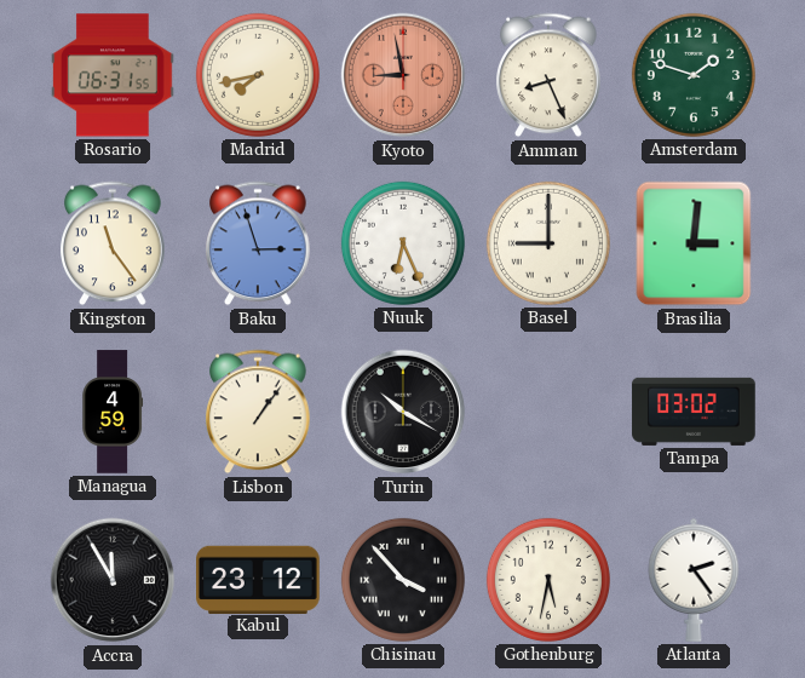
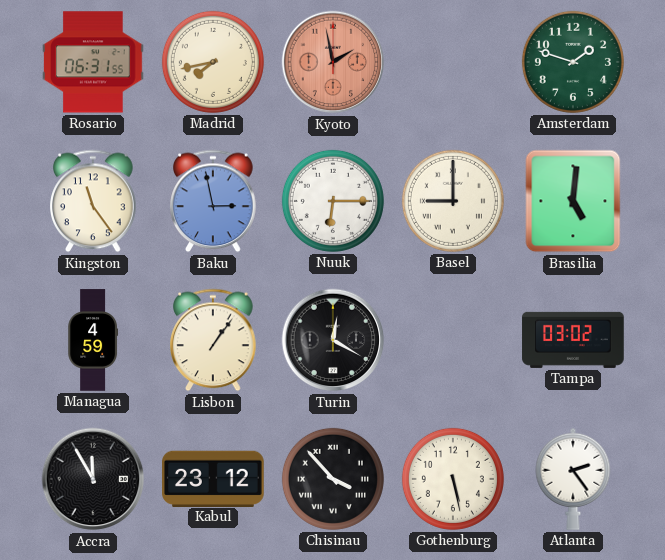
Kyoto: 8:58 -> 1:58 (333, 62)
Amman: 8:26 -> none (548, 75)
Baku: 2:57 -> 2:58 (213, 201)
Nuuk: 6:26 -> 6:15 (333, 201)
Brasilia: 3:01 -> 5:01 (573, 201)
Turin: 10:20 -> 12:20 (333, 340)
Gothenburg: 5:32 -> 5:28 (453, 479)
